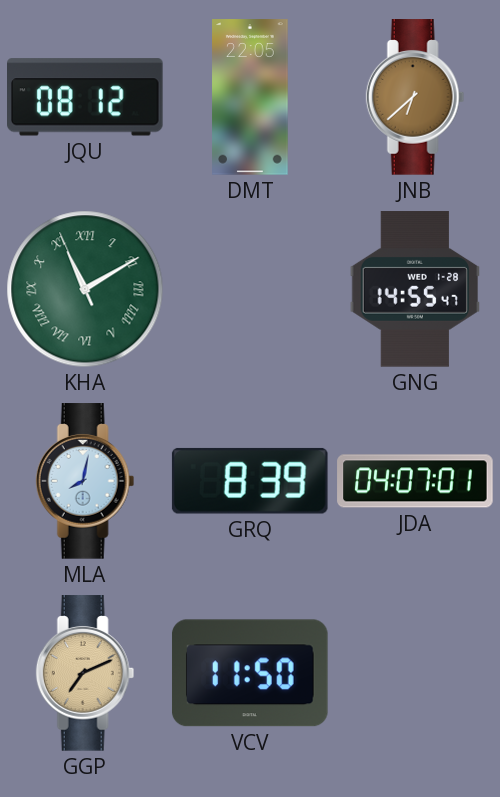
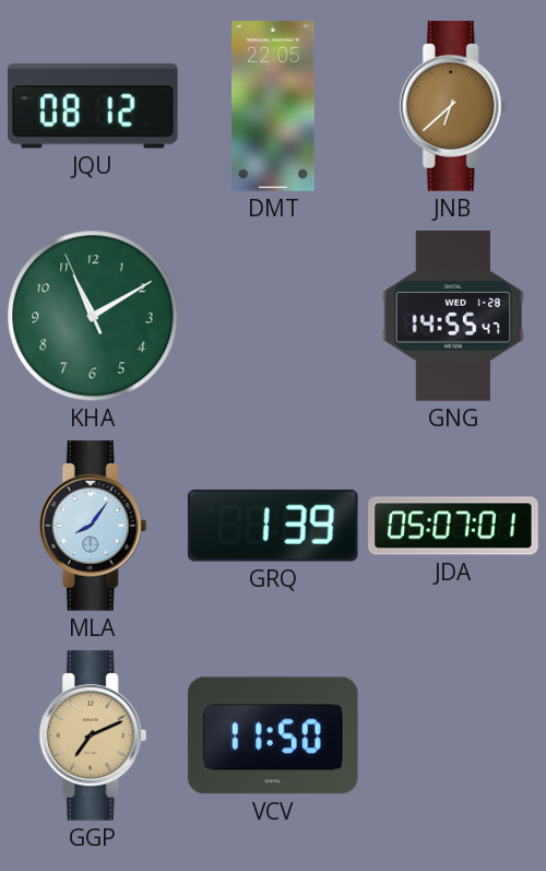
KHA numerals: Roman -> Arabic (93, 316)
MLA: 8:02 -> 8:06 (93, 526)
GRQ: 8:39 -> 1:39 (273, 526)
JDA: 04:07 -> 05:07 (453, 526)
